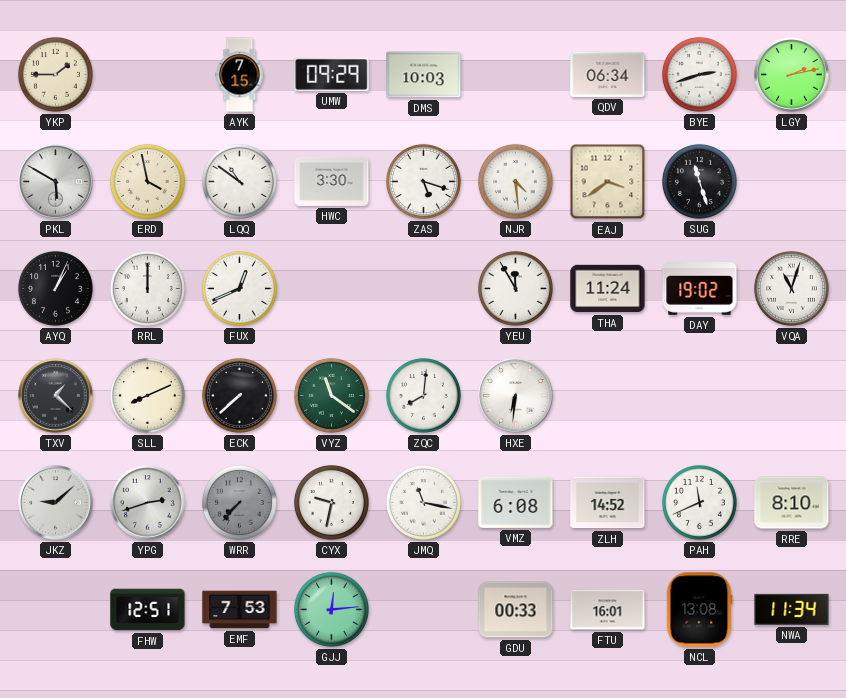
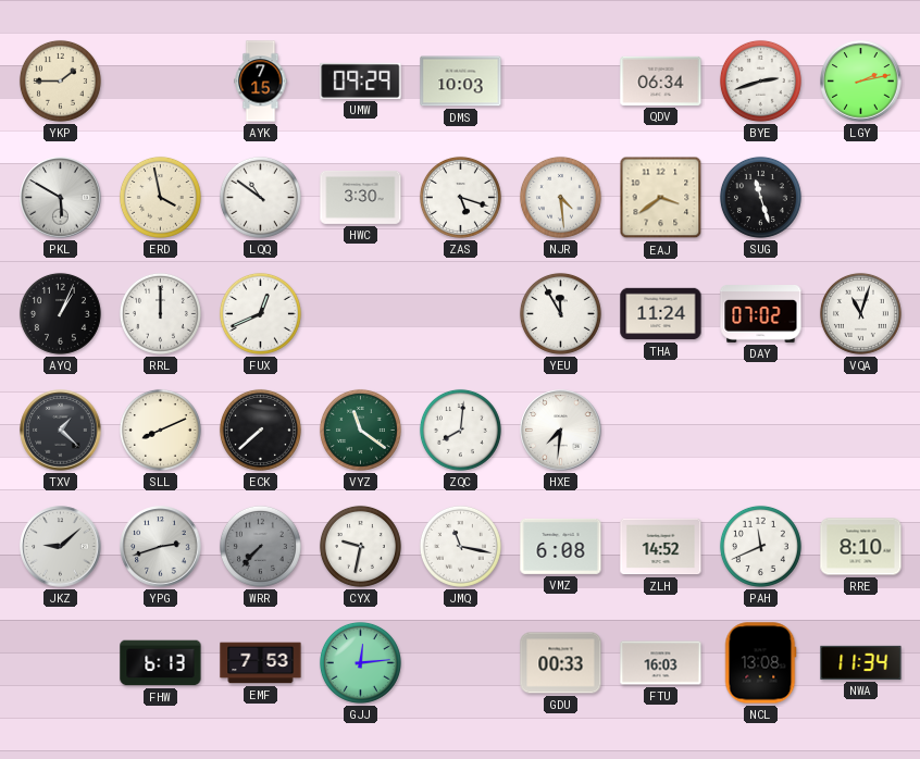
DAY: 19:02 -> 07:02 (761, 314)
HXE: 6:31 -> 7:31 (561, 431)
FHW: 12:51 -> 6:13 (161, 663)
FTU: 16:01 -> 16:03 (661, 663)
